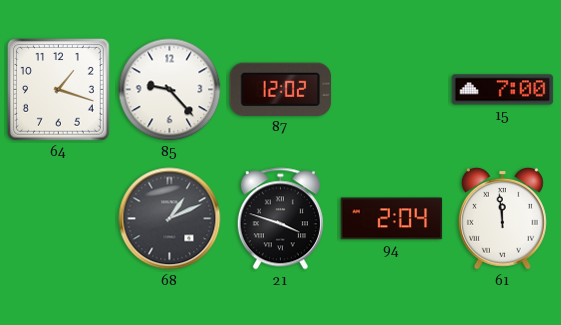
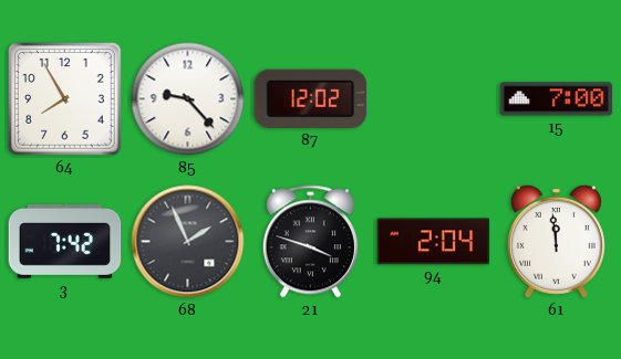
64: 1:18 -> 7:55 (65, 99)
3: none -> 7:42 (65, 242)
68: 1:11 -> 1:56 (188, 242)
